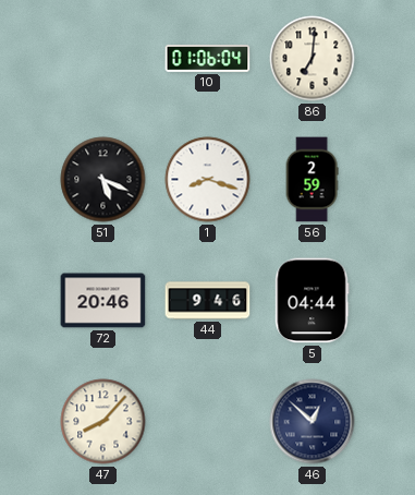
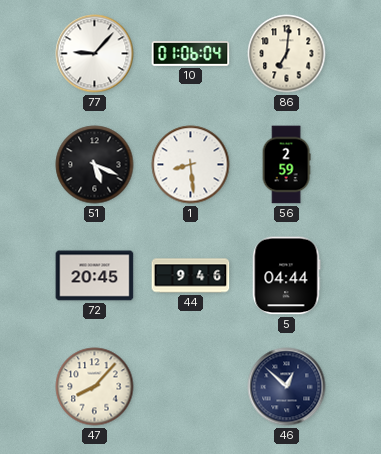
77: none -> 9:07 (95, 54)
1: 8:18 -> 8:29 (191, 165)
72: 20:46 -> 20:45 (95, 276)
